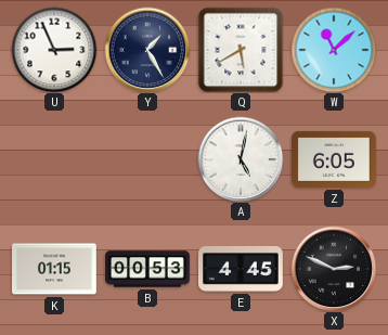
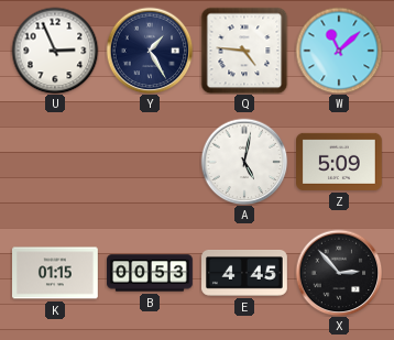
Q: 5:40 -> 4:46 (244, 51)
Z: 6:05 -> 5:09 (340, 162)
X: 2:49 -> 2:53 (339, 273)
